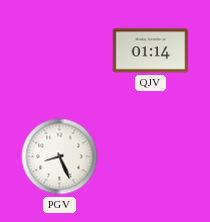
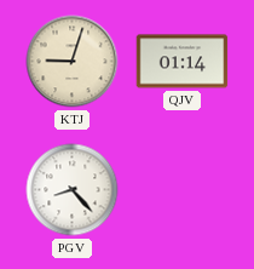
KTJ: none -> 9:03 (73, 62)
PGV: 8:26 -> 8:23 (73, 190)
